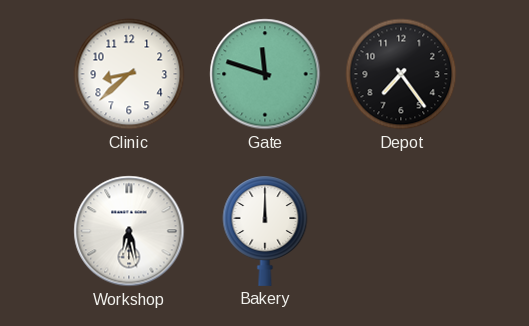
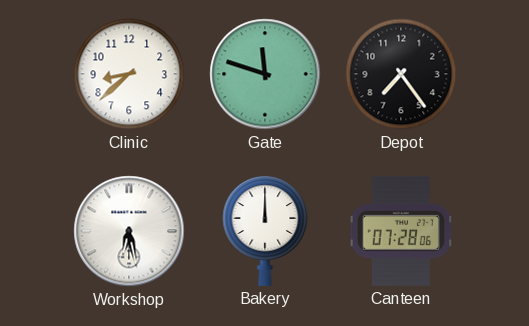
Canteen: none -> 07:28 (401, 231)
